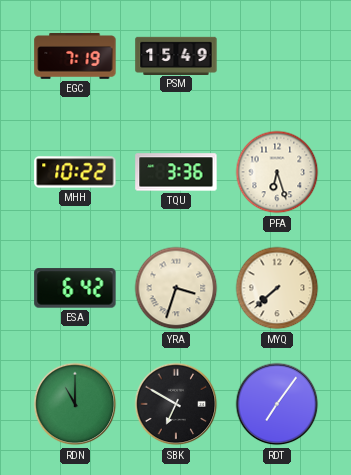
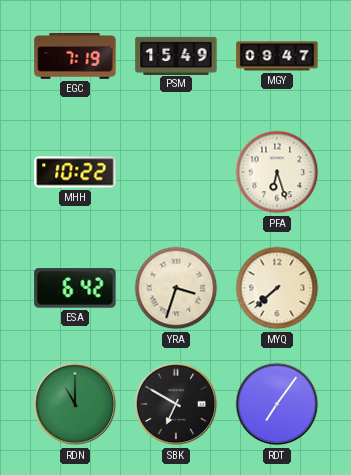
MGY: none -> 09:47 (277, 56)
TQU: 3:36 -> none (176, 172)
